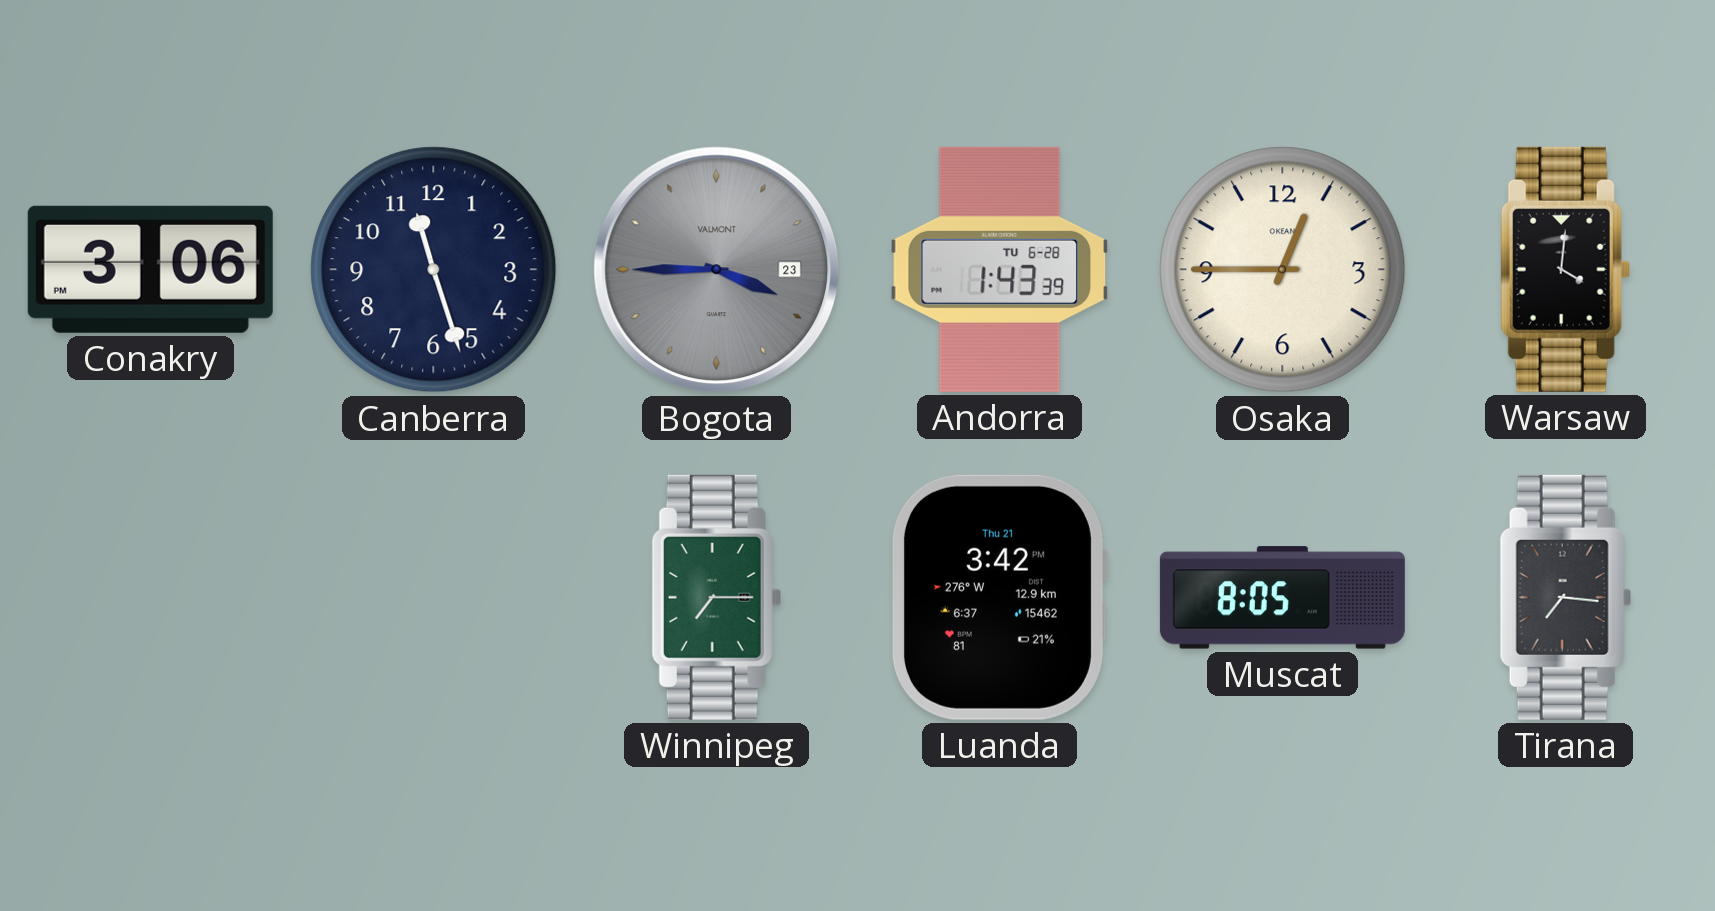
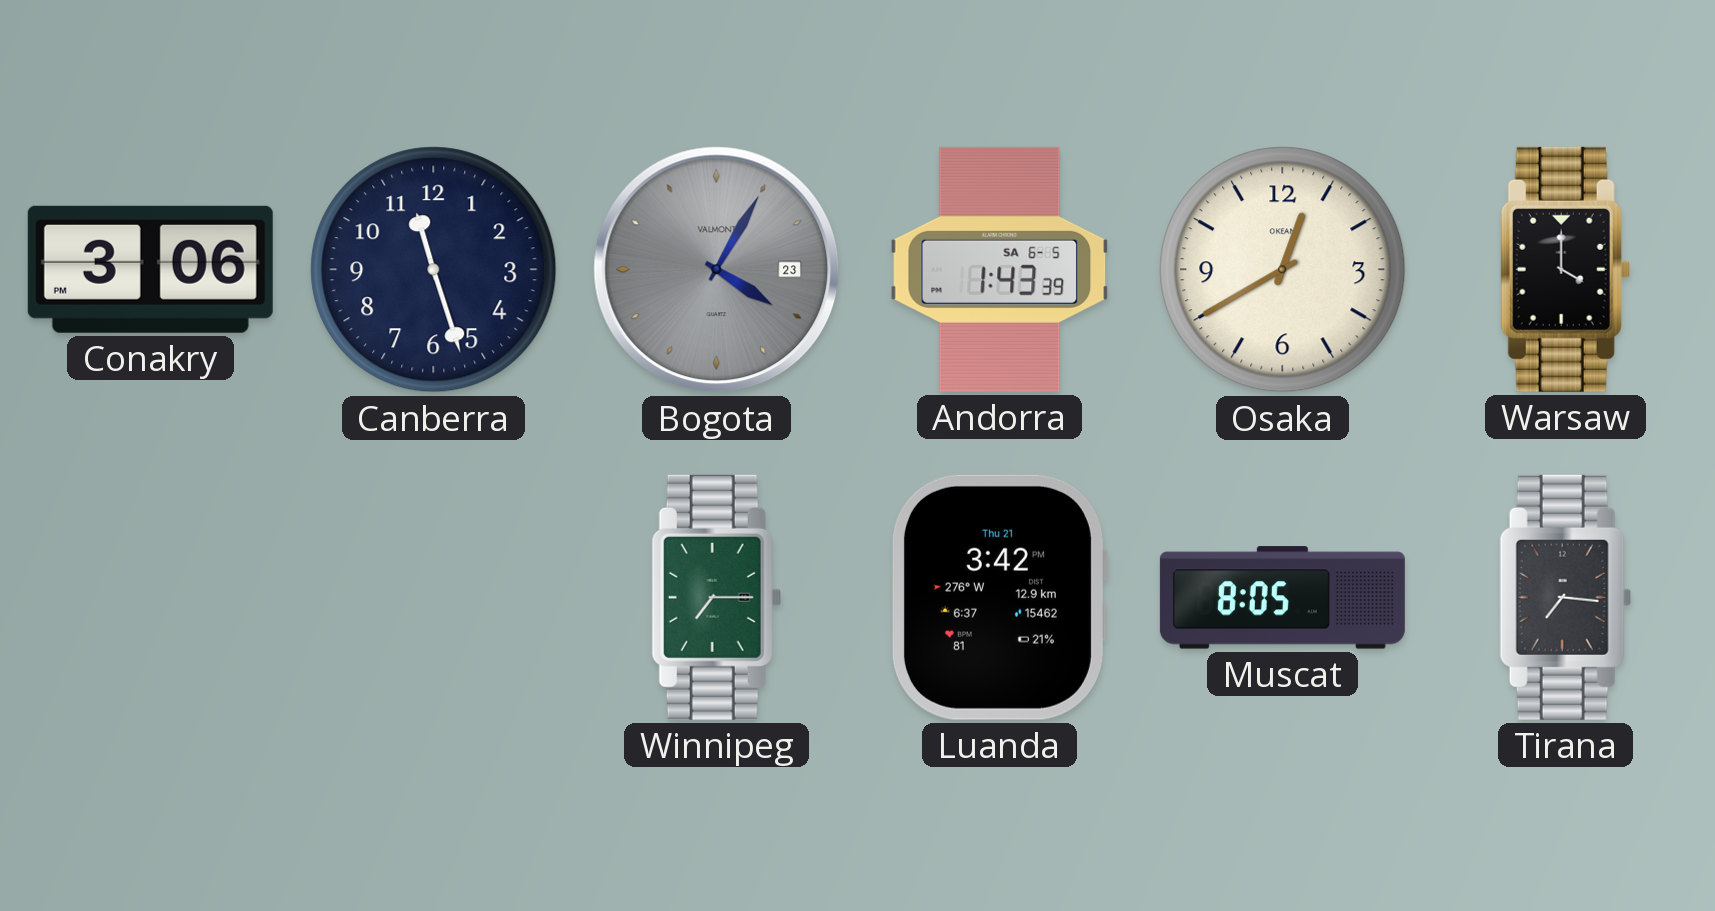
Bogota: 3:45 -> 4:05 (717, 270)
Andorra date: TU 6-28 -> SA 6-5 (1000, 269)
Osaka: 12:45 -> 12:40 (1283, 270)
Warsaw: 4:01 -> 4:00 (1565, 269)
